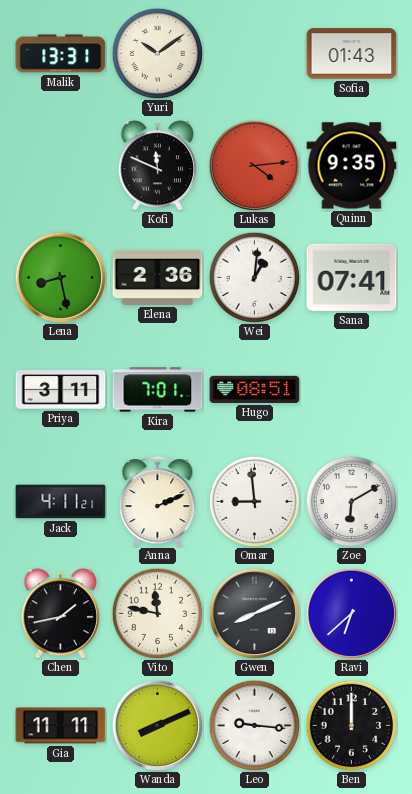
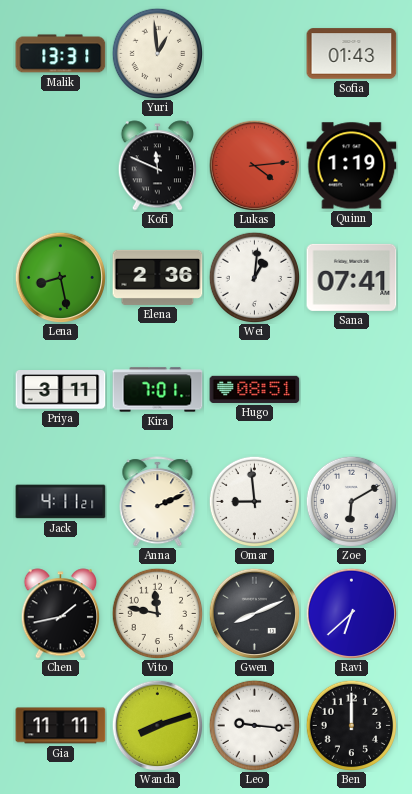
Yuri: 10:09 -> 12:59 (157, 53)
Quinn: 9:35 -> 1:19 (352, 166)
Wanda: 8:11 -> 8:12 (157, 725)
